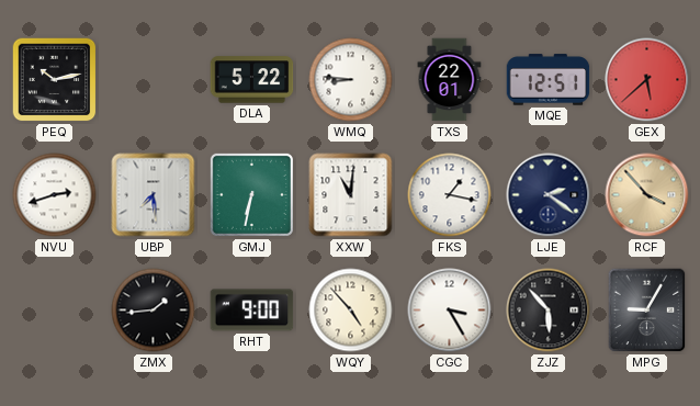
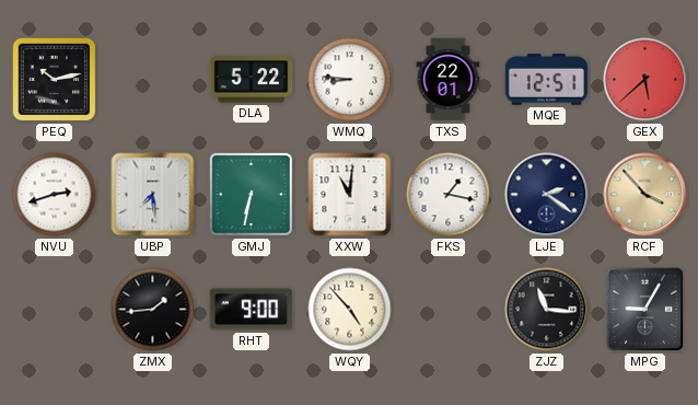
CGC: 3:25 -> none (450, 311)
ZJZ: 5:53 -> 11:16 (547, 310)
